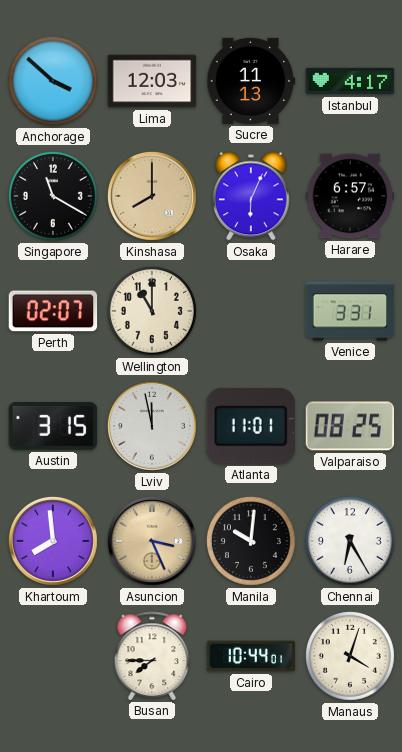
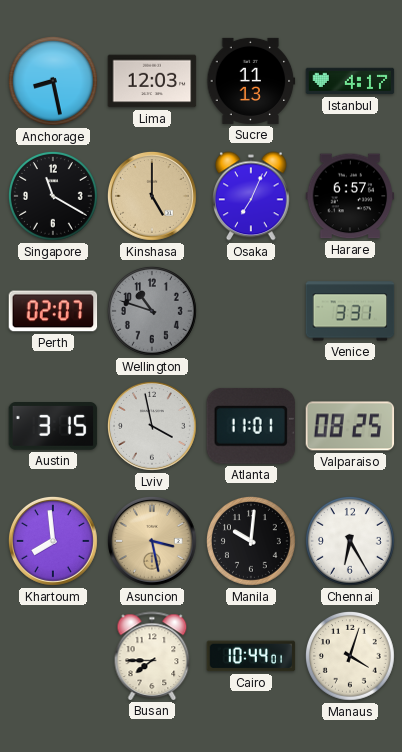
Anchorage: 3:52 -> 8:28 (53, 81)
Kinshasa: 8:00 -> 5:00 (152, 196)
Osaka: 6:04 -> 7:04 (252, 196)
Wellington: 11:00 -> 10:48 (152, 311)
Wellington dial: cream -> grey (152, 311)
Lviv: 11:58 -> 3:58 (152, 426)
Asuncion: 3:26 -> 3:28 (152, 541)
